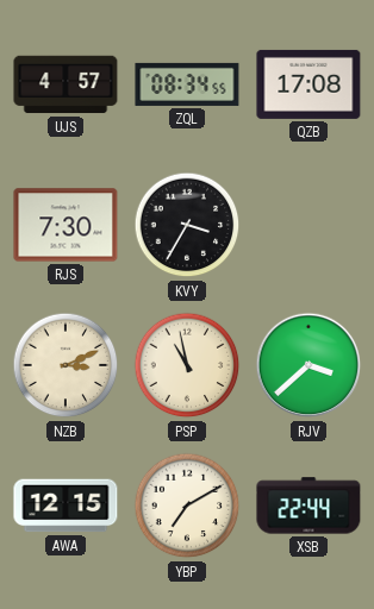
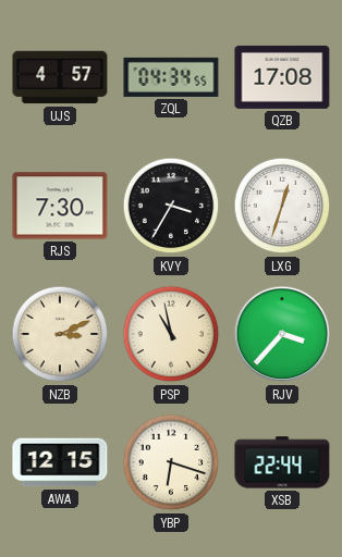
ZQL: 08:34 -> 04:34 (171, 77)
LXG: none -> 12:33 (282, 206)
RJV: 3:38 -> 3:37 (282, 334)
YBP: 7:10 -> 6:18 (171, 462)
